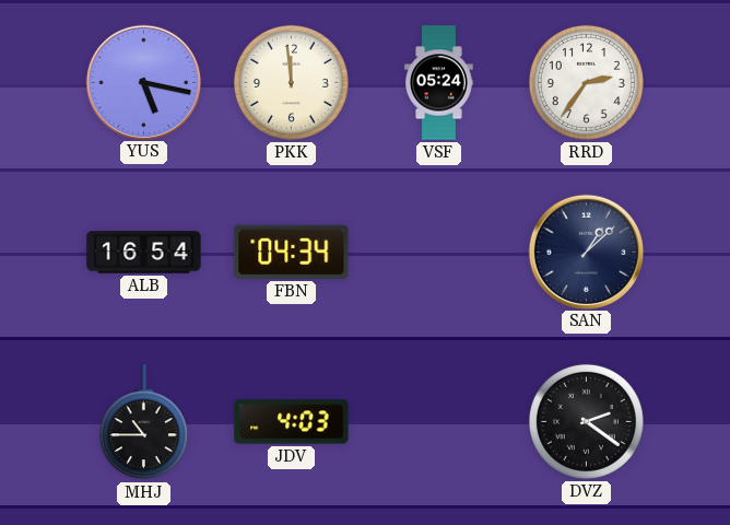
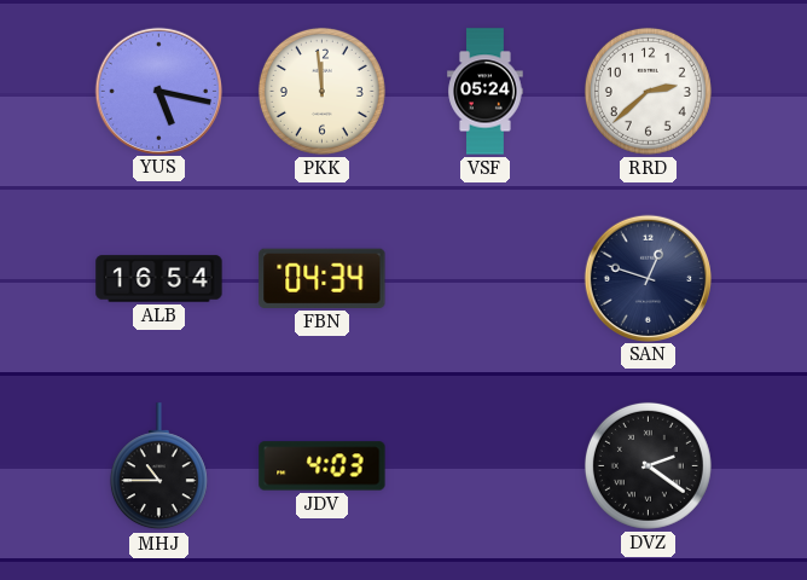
RRD: 2:36 -> 2:38 (648, 91)
SAN: 1:08 -> 12:48 (648, 278)
